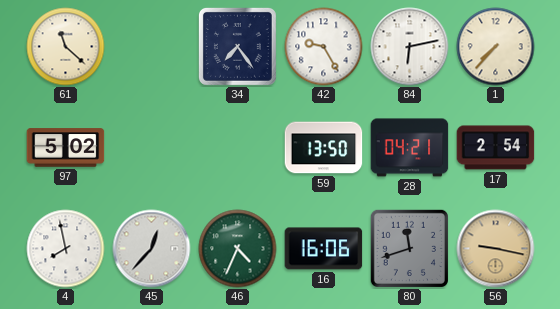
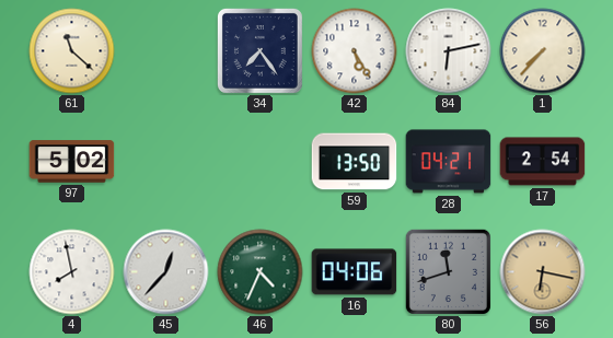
42: 9:25 -> 5:25 (355, 51)
16: 16:06 -> 04:06 (355, 272)
56: 9:17 -> 6:17 (543, 272)
